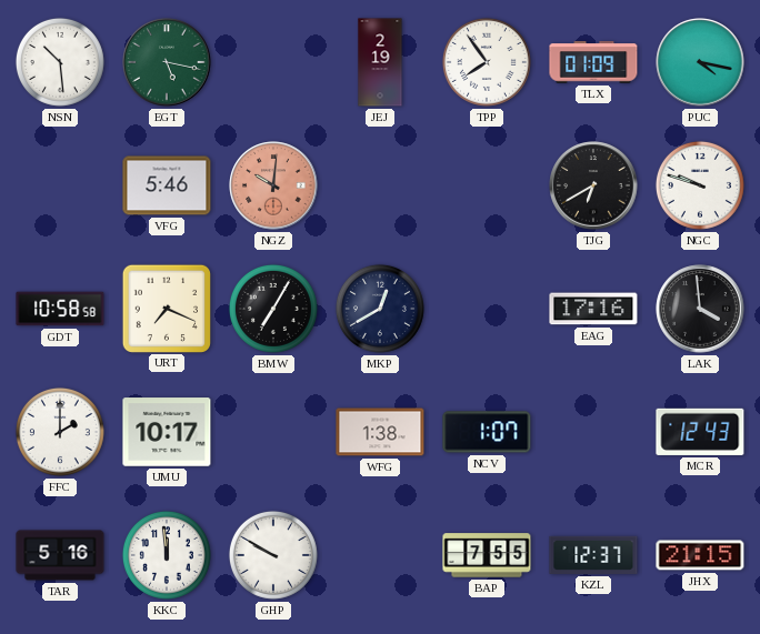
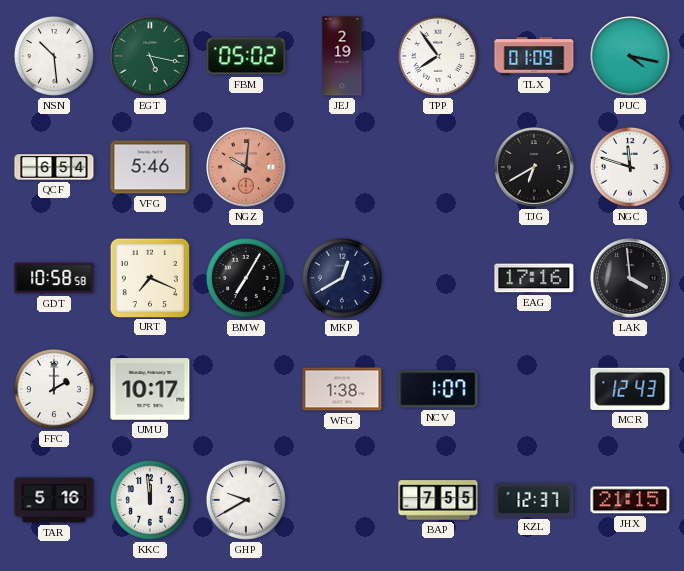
FBM: none -> 05:02 (246, 56)
QCF: none -> 6:54 (54, 167)
NGC: 9:48 -> 11:48 (630, 167)
GHP: 9:50 -> 9:40 (246, 500)
